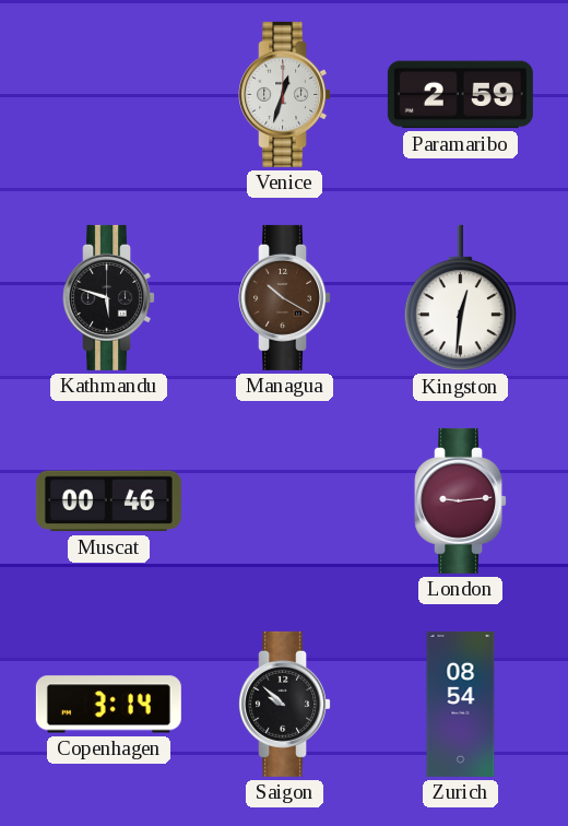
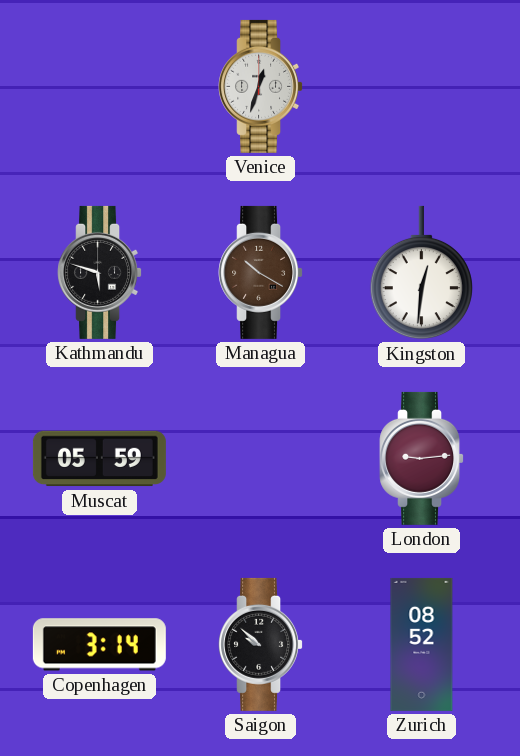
Paramaribo: 2:59 -> none (460, 95)
Muscat: 00:46 -> 05:59 (99, 459)
Zurich: 08:54 -> 08:52 (422, 644)
